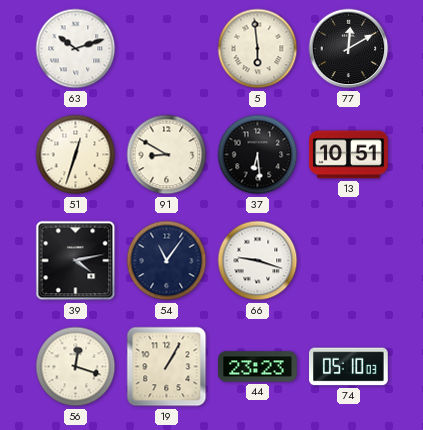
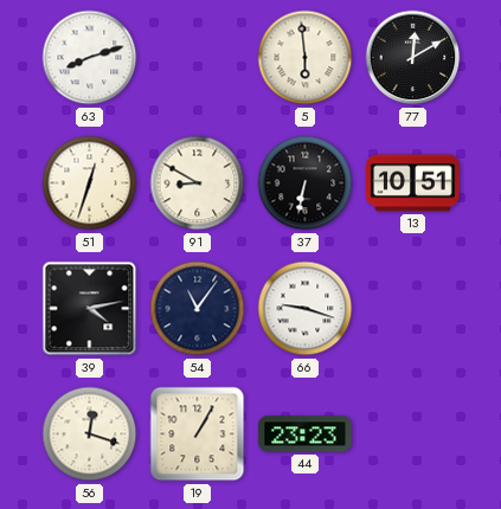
63: 10:12 -> 8:12 (90, 58)
37: 6:29 -> 6:32 (306, 183)
74: 05:10 -> none (349, 367)
